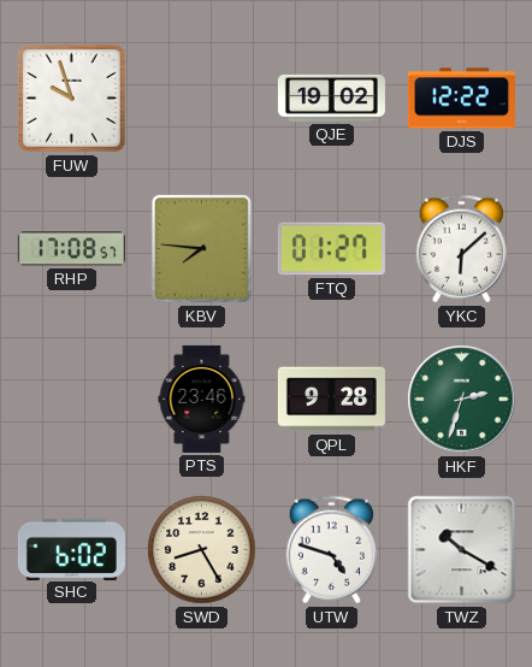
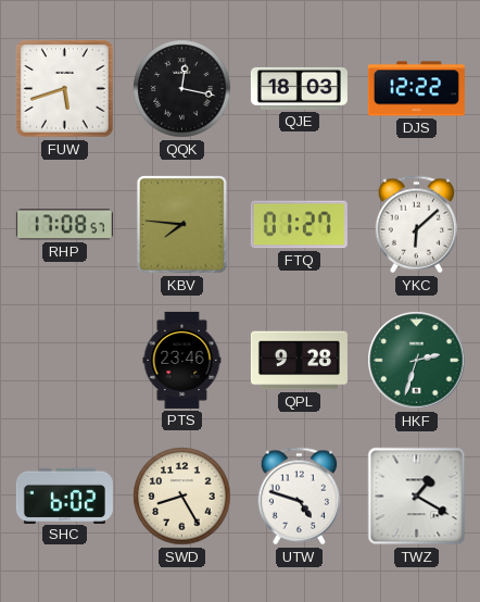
FUW: 9:57 -> 5:42 (65, 89)
QQK: none -> 12:17 (182, 89)
QJE: 19:02 -> 18:03 (299, 88)
TWZ: 10:20 -> 1:20 (417, 497)
